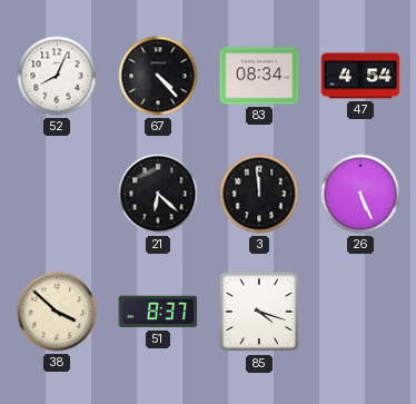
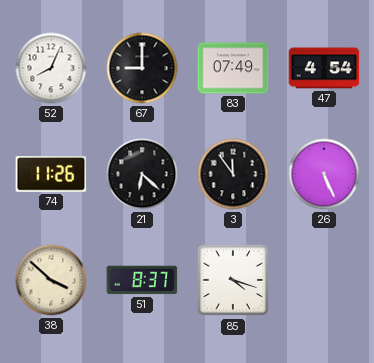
67: 4:23 -> 9:00 (142, 68)
83: 08:34 -> 07:49 (233, 68)
74: none -> 11:26 (51, 174)
3: 11:59 -> 11:54 (233, 174)
